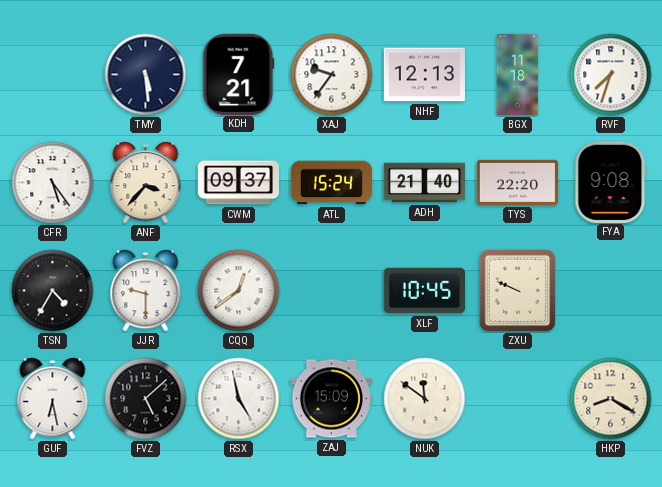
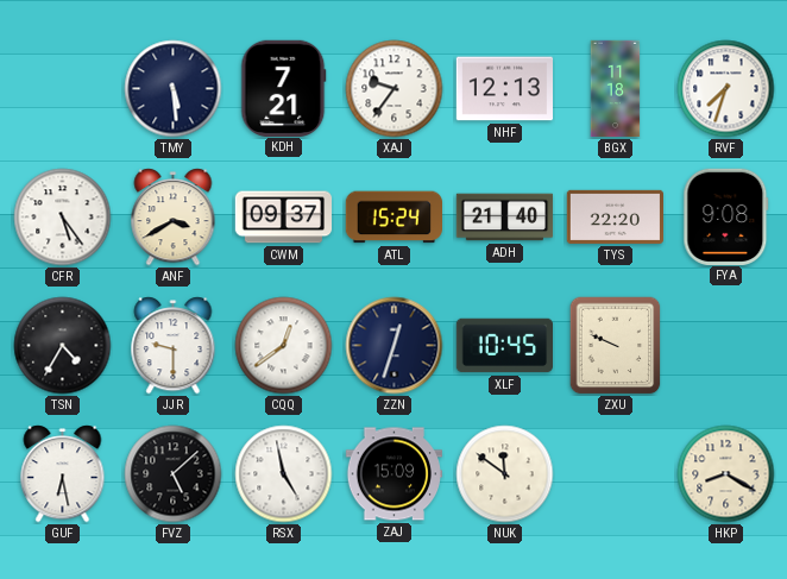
ANF: 3:37 -> 3:40 (174, 218)
ZZN: none -> 12:33 (395, 346)
